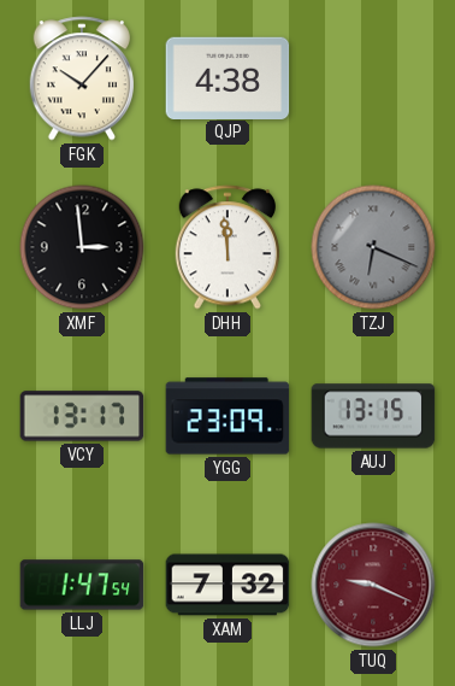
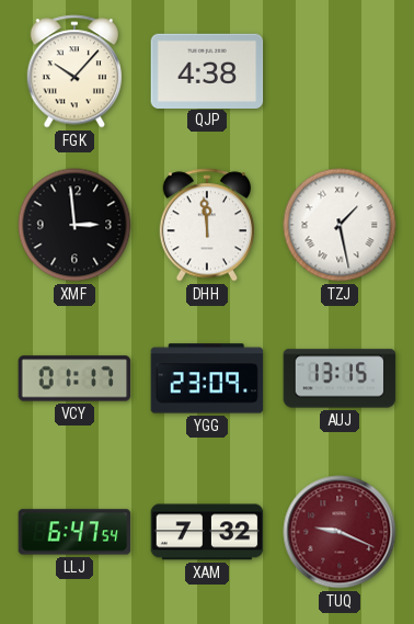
TZJ: 6:19 -> 1:28 (340, 225)
TZJ dial: grey -> white (340, 225)
VCY: 13:17 -> 01:17 (74, 378)
LLJ: 1:47 -> 6:47 (74, 532)
